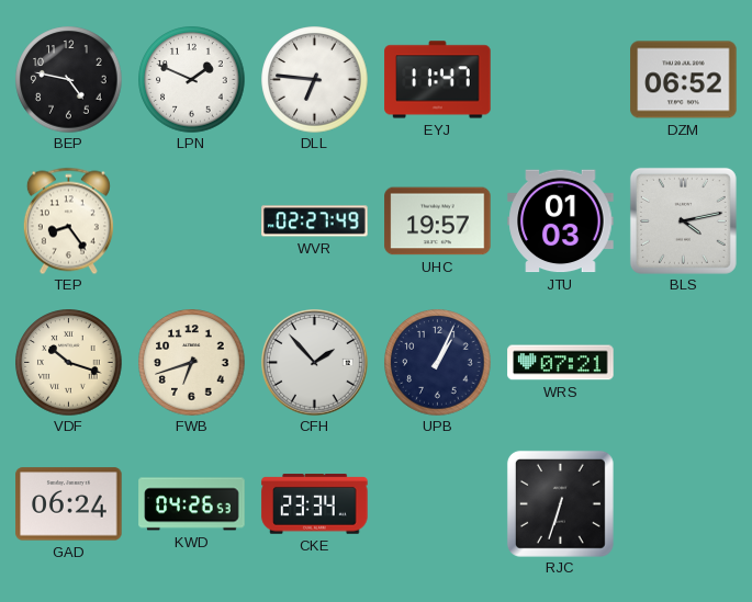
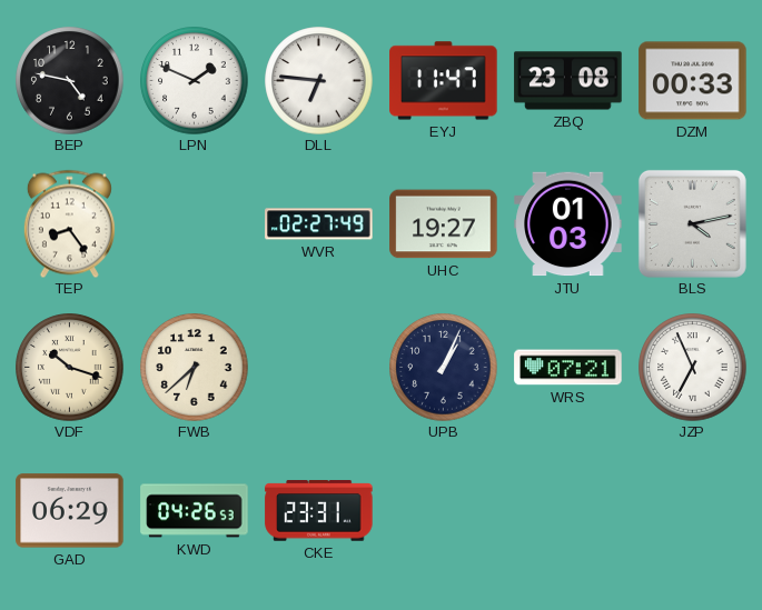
ZBQ: none -> 23:08 (568, 81)
DZM: 06:52 -> 00:33 (693, 81)
UHC: 19:57 -> 19:27 (444, 224)
FWB: 6:42 -> 6:38 (195, 368)
CFH: 1:53 -> none (315, 363)
JZP: none -> 6:56 (693, 368)
GAD: 06:24 -> 06:29 (70, 511)
CKE: 23:34 -> 23:31 (319, 511)
RJC: 6:33 -> none (560, 503)
